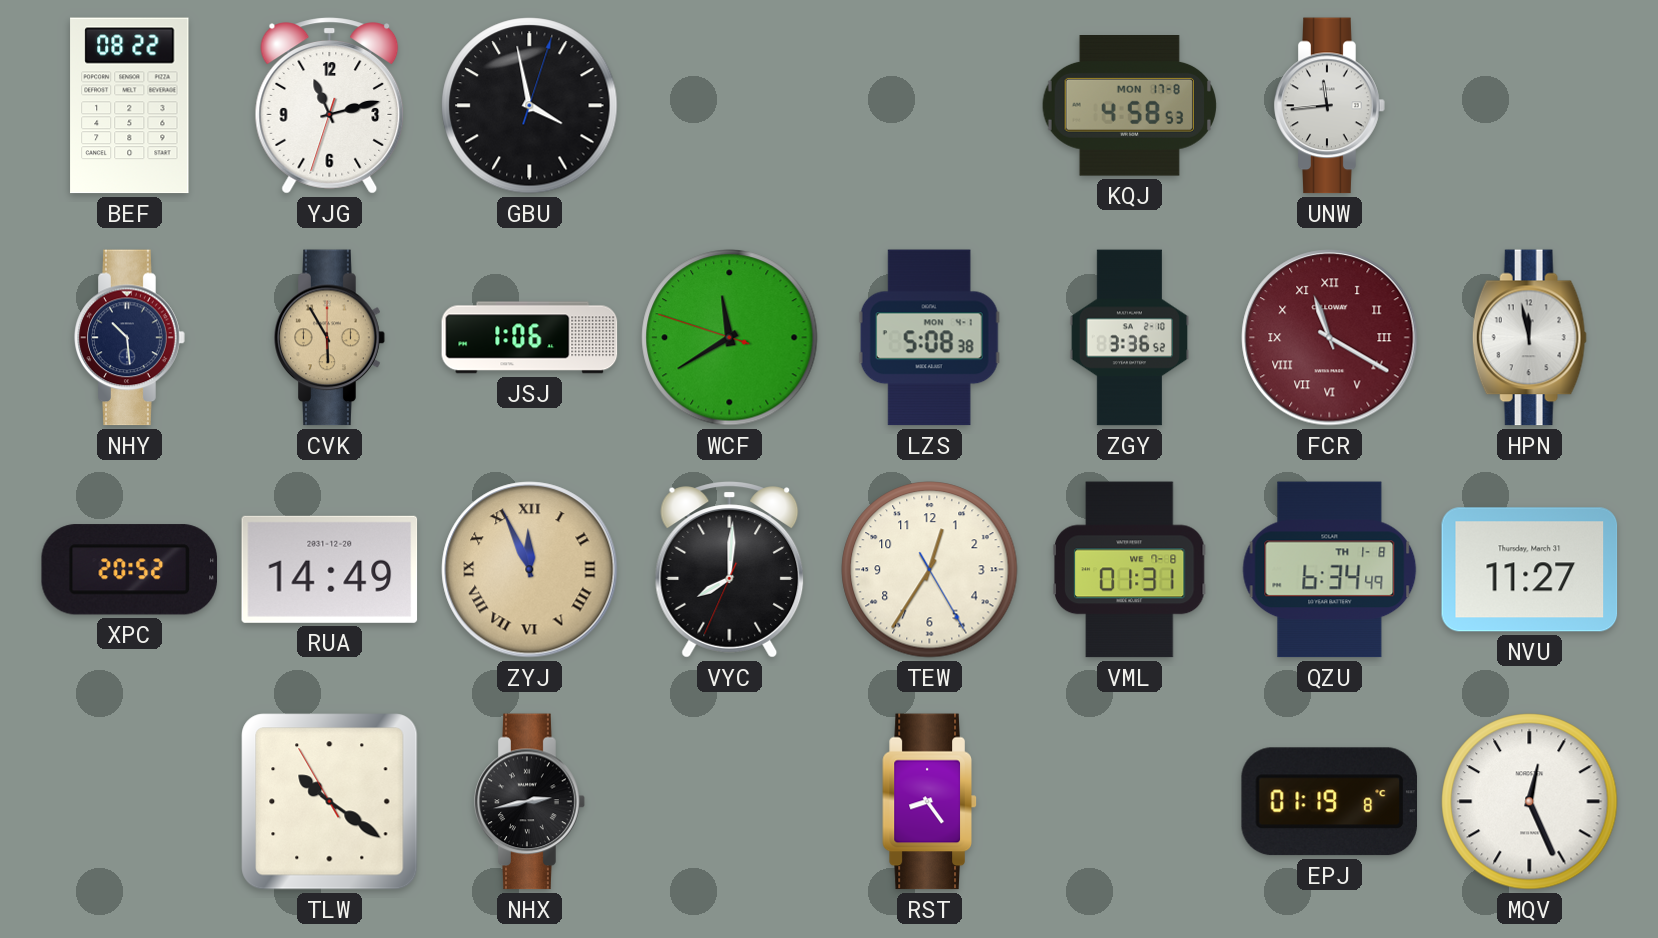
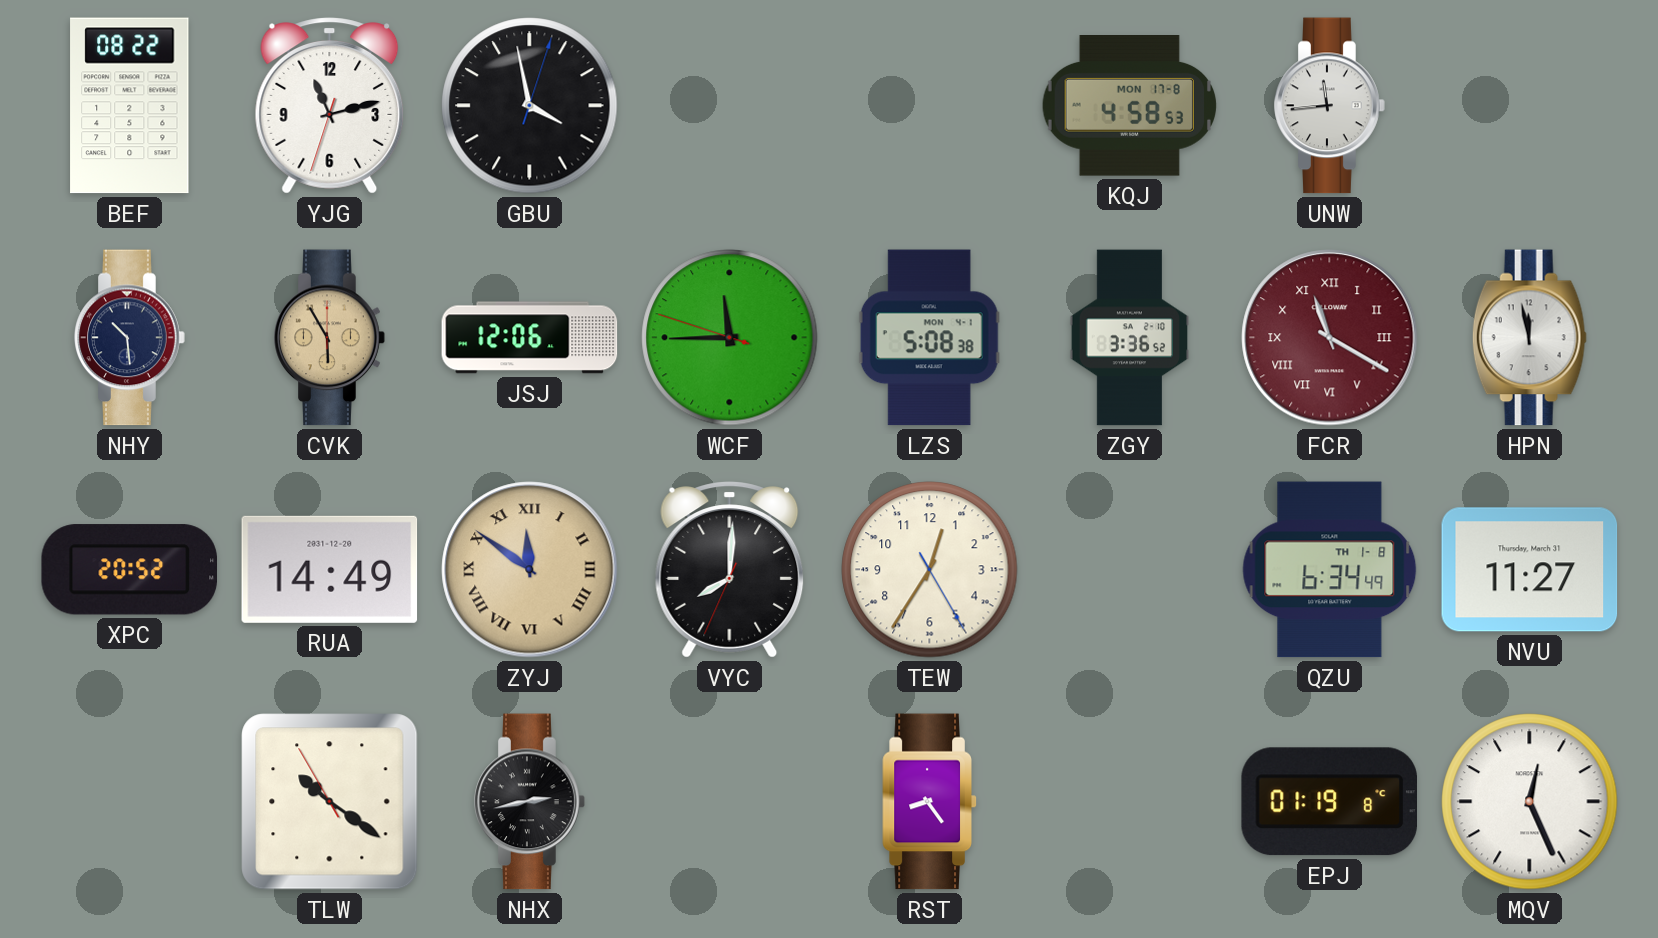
JSJ: 1:06 -> 12:06 (530, 338)
WCF: 11:39 -> 11:44 (730, 338)
ZYJ: 11:56 -> 11:51 (530, 570)
VML: 01:31 -> none (1129, 570)
